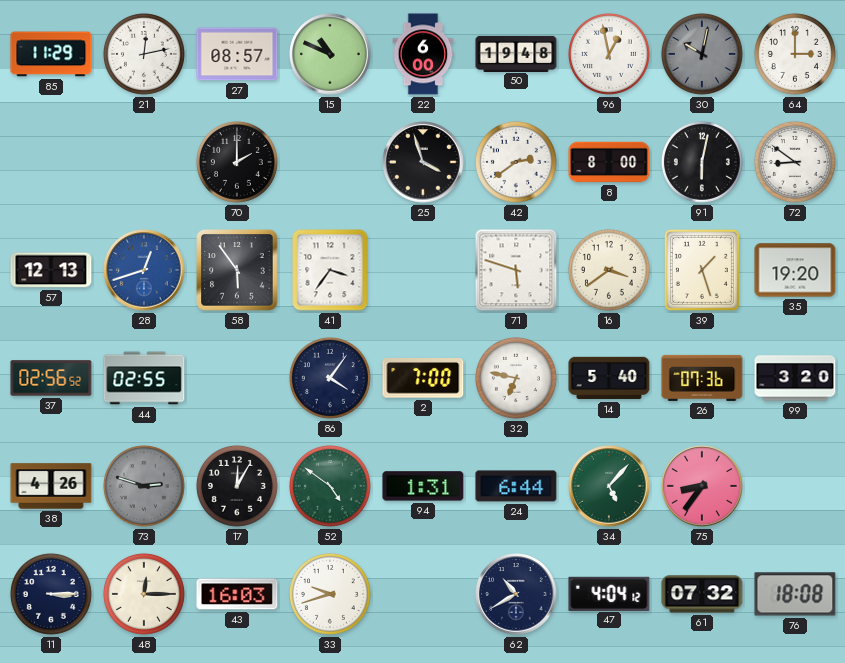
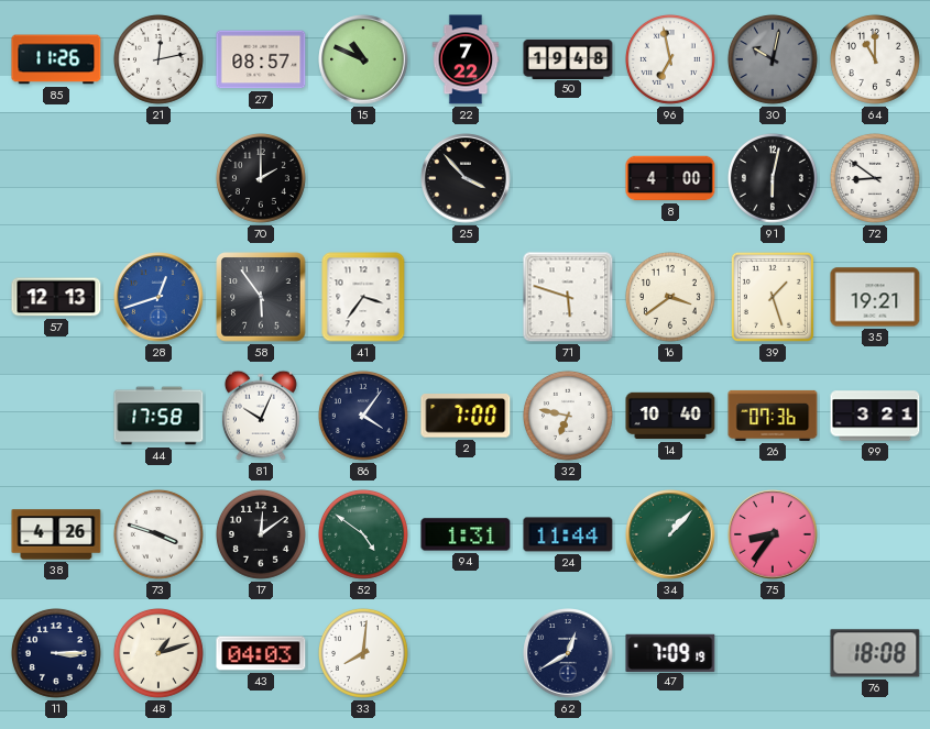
85: 11:29 -> 11:26 (56, 59)
22: 6:00 -> 7:22 (466, 59)
96: 12:58 -> 6:58 (670, 59)
64: 3:00 -> 11:00 (875, 59)
25: 3:57 -> 3:53 (466, 178)
42: 2:39 -> none (516, 162)
8: 8:00 -> 4:00 (670, 178)
35: 19:20 -> 19:21 (875, 297)
37: 02:56 -> none (51, 378)
44: 02:55 -> 17:58 (158, 416)
81: none -> 10:04 (261, 416)
14: 5:40 -> 10:40 (670, 416)
99: 3:20 -> 3:21 (875, 416)
73: 2:48 -> 3:48 (158, 534)
73 dial: grey -> white (158, 534)
17: 12:05 -> 12:09 (261, 534)
24: 6:44 -> 11:44 (568, 534)
34: 5:07 -> 1:07 (670, 534)
48: 12:15 -> 1:12 (158, 653)
43: 16:03 -> 04:03 (261, 653)
33: 9:42 -> 8:01 (363, 653)
62: 10:40 -> 12:40 (568, 653)
47: 4:04 -> 7:09 (670, 652)
61: 07:32 -> none (702, 594)
